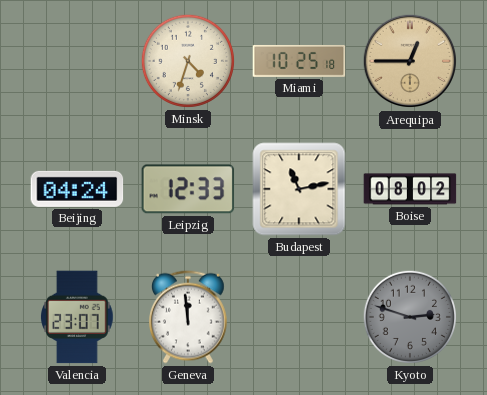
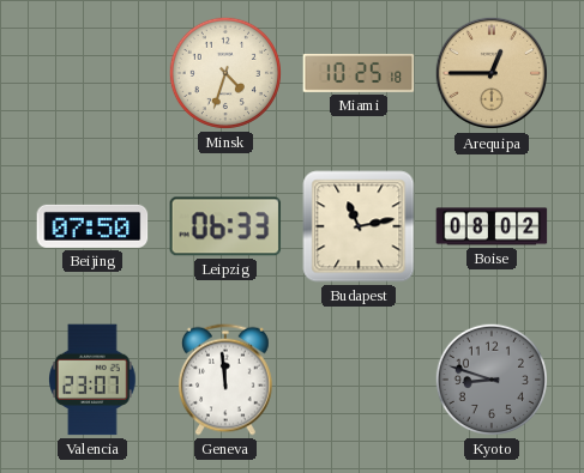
Beijing: 04:24 -> 07:50 (92, 226)
Leipzig: 12:33 -> 06:33 (225, 226)
Kyoto: 2:48 -> 8:48 (492, 380)
